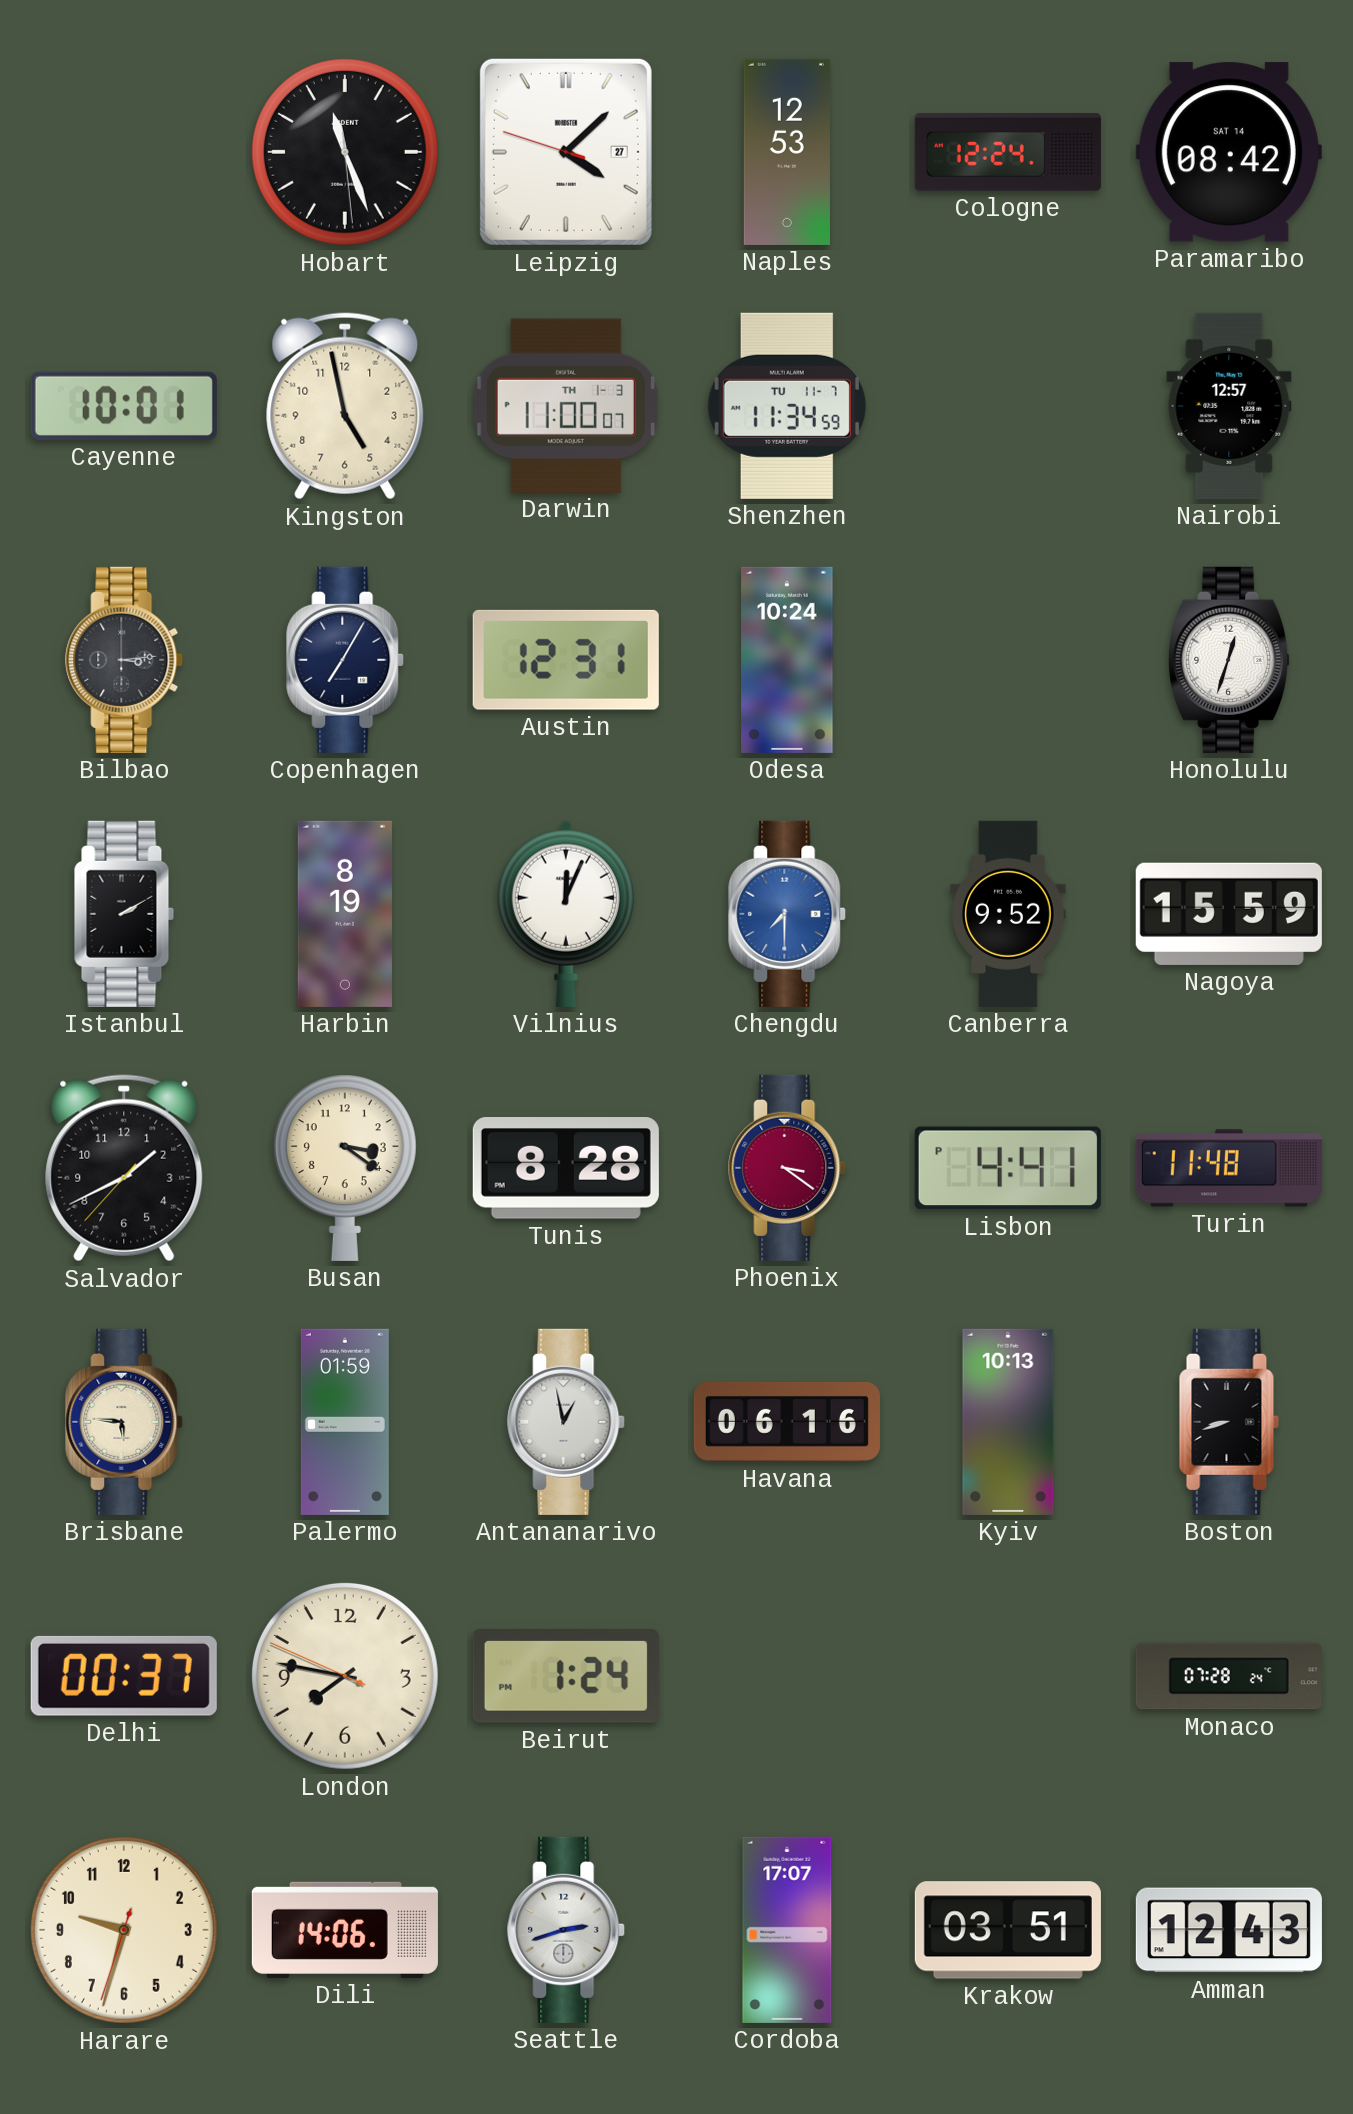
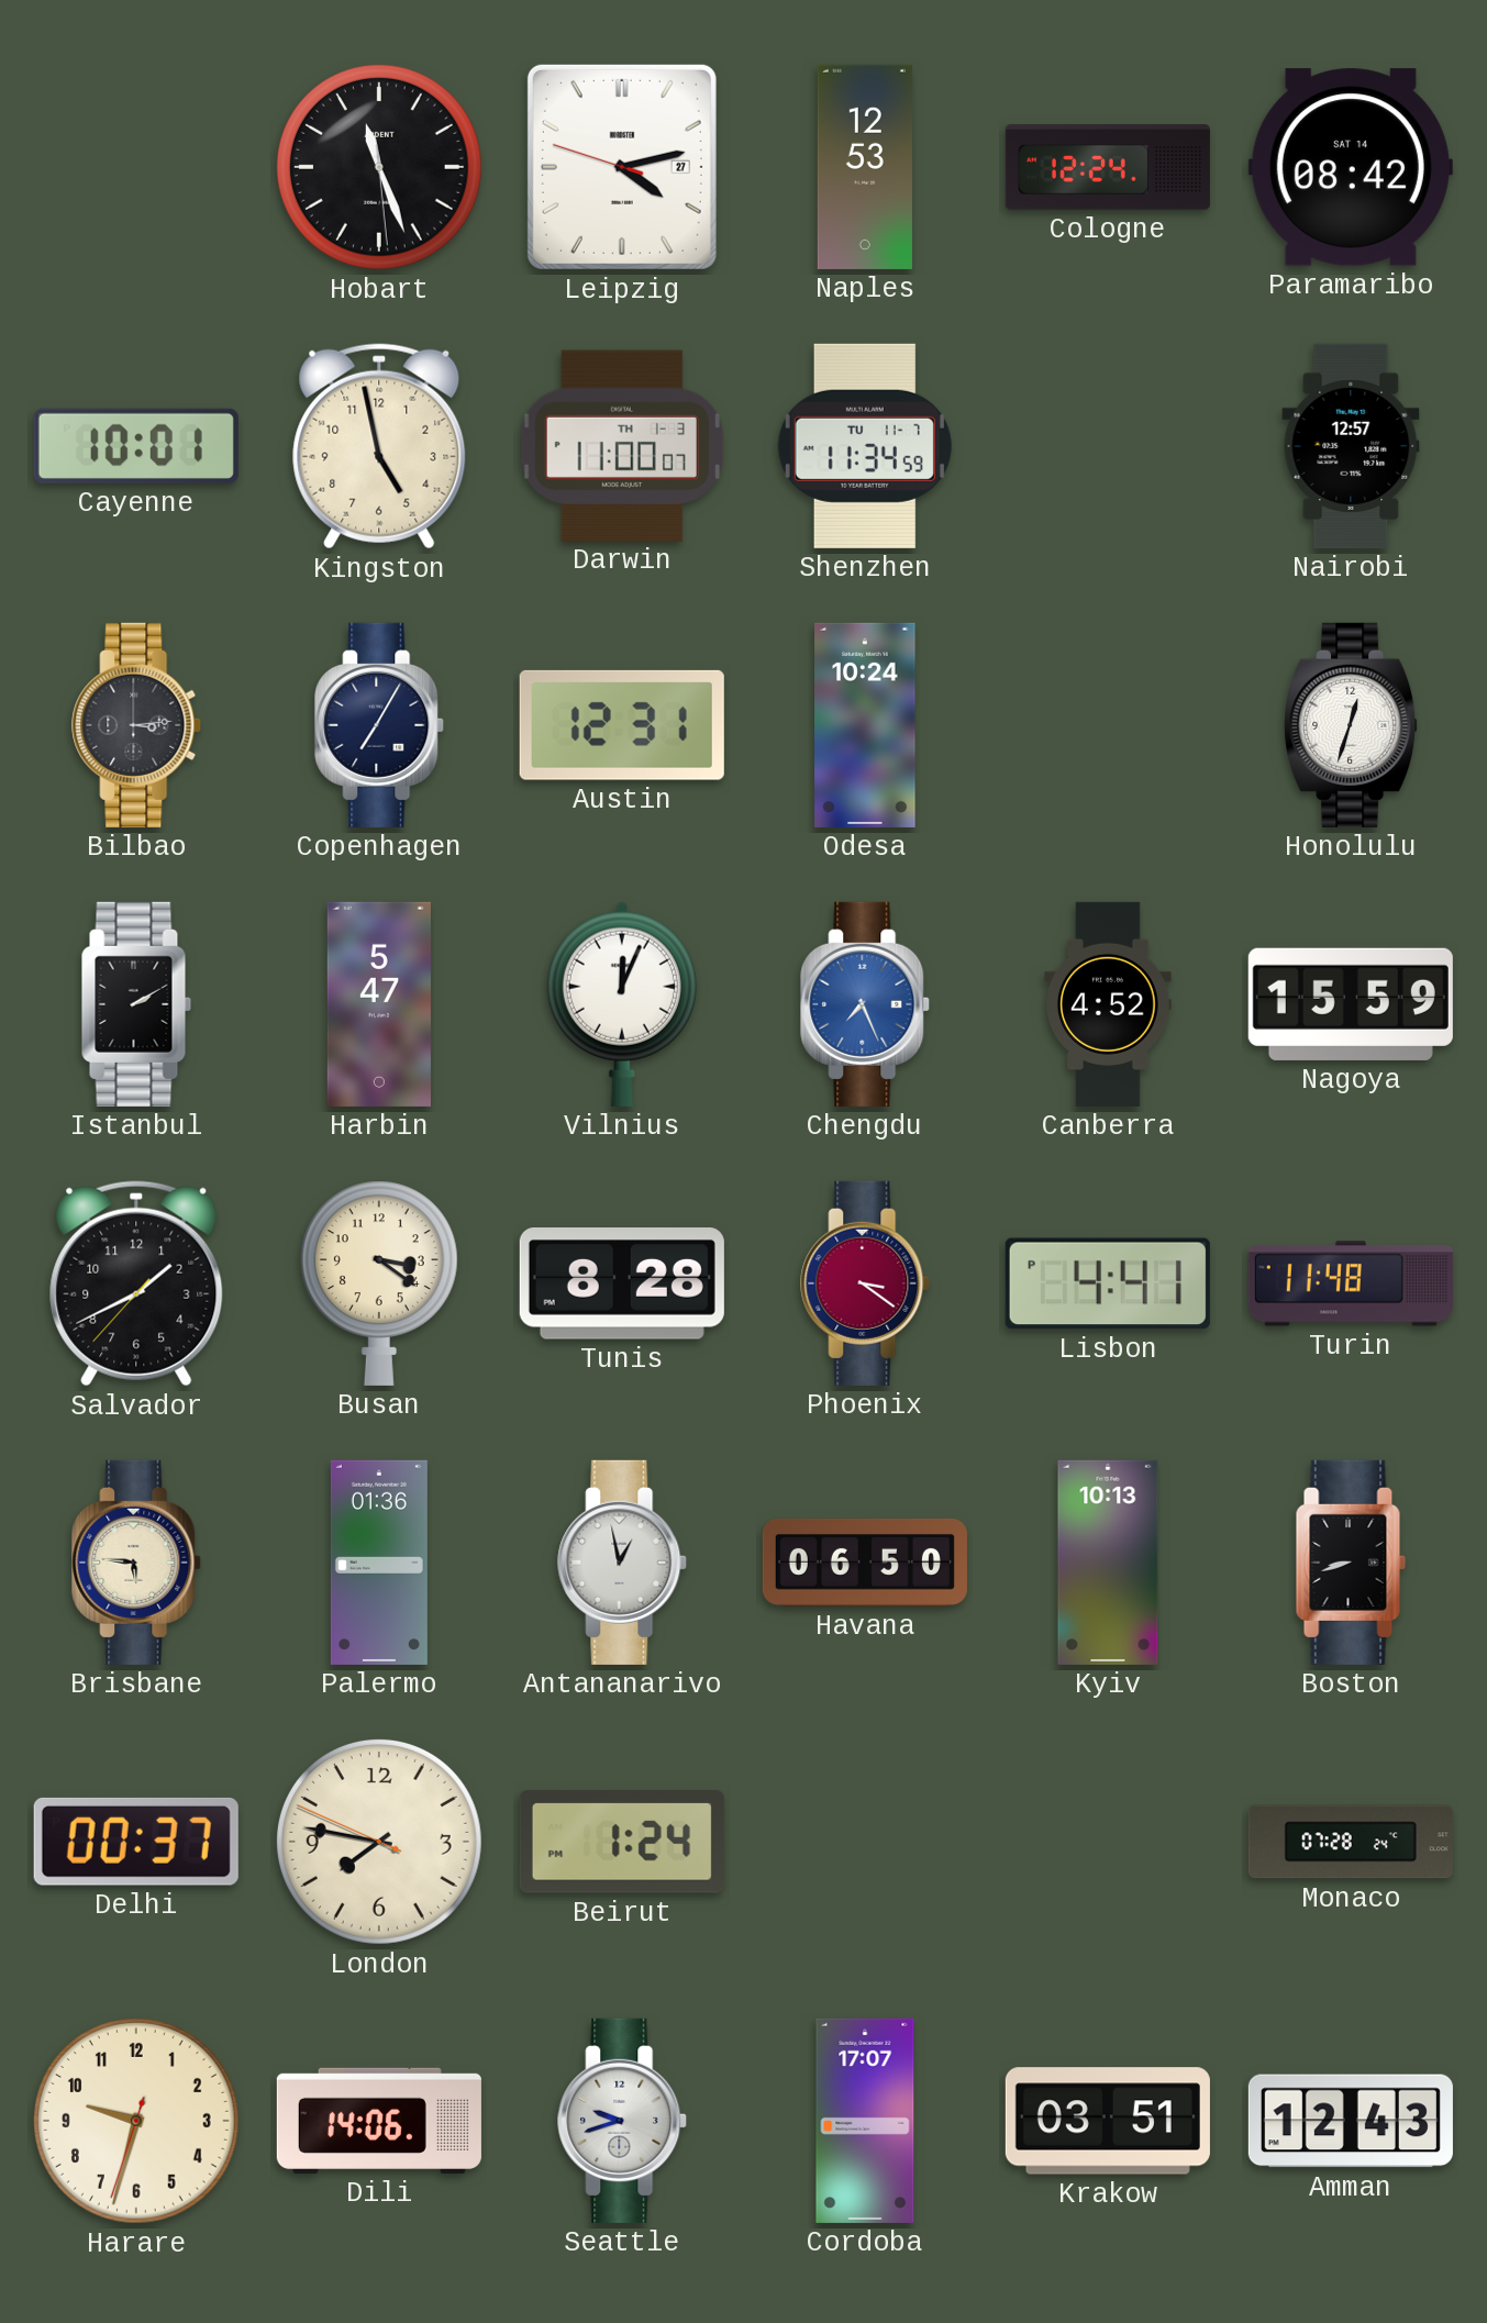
Leipzig: 4:07 -> 4:12 (622, 167)
Harbin: 8:19 -> 5:47 (379, 1004)
Chengdu: 7:30 -> 7:26 (866, 1004)
Canberra: 9:52 -> 4:52 (1108, 1004)
Palermo: 01:59 -> 01:36 (379, 1563)
Havana: 06:16 -> 06:50 (865, 1563)
Seattle: 2:42 -> 9:42 (623, 2121)
